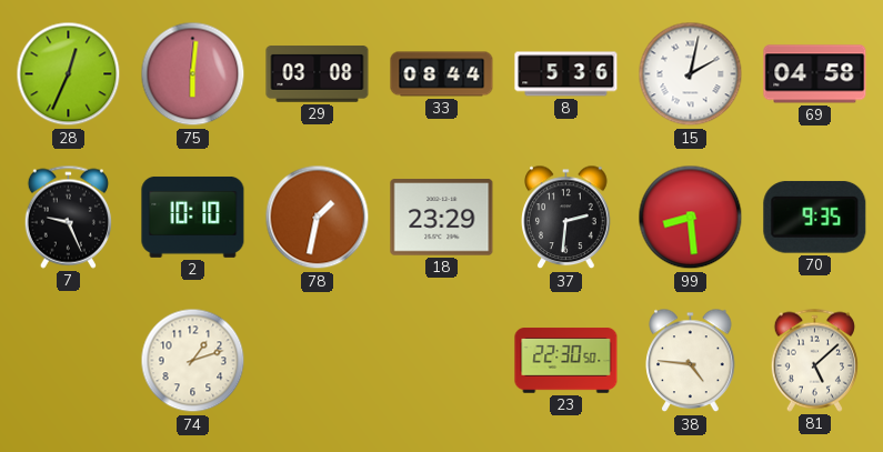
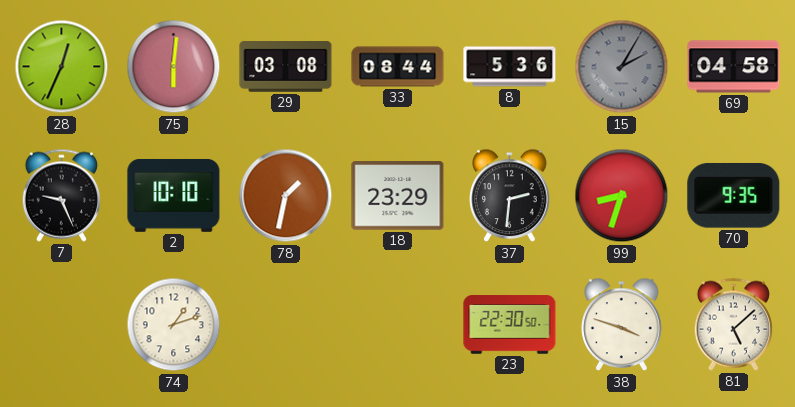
15: 2:02 -> 2:05 (622, 67)
15 dial: white -> grey (622, 67)
99: 8:29 -> 8:33 (622, 196)
38: 4:46 -> 3:48 (622, 325)
